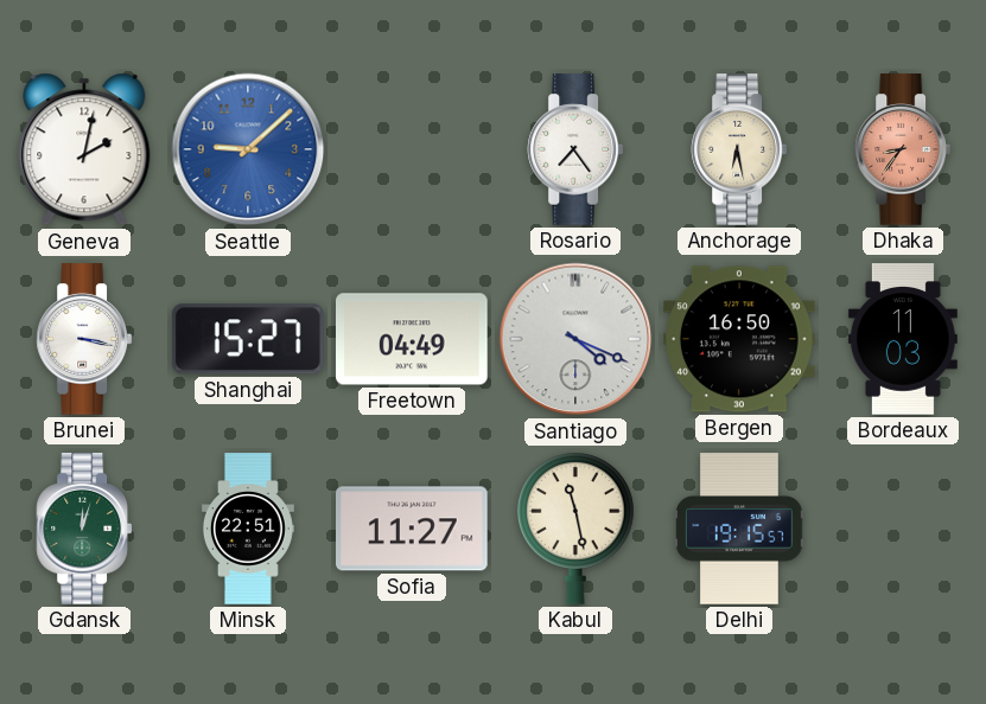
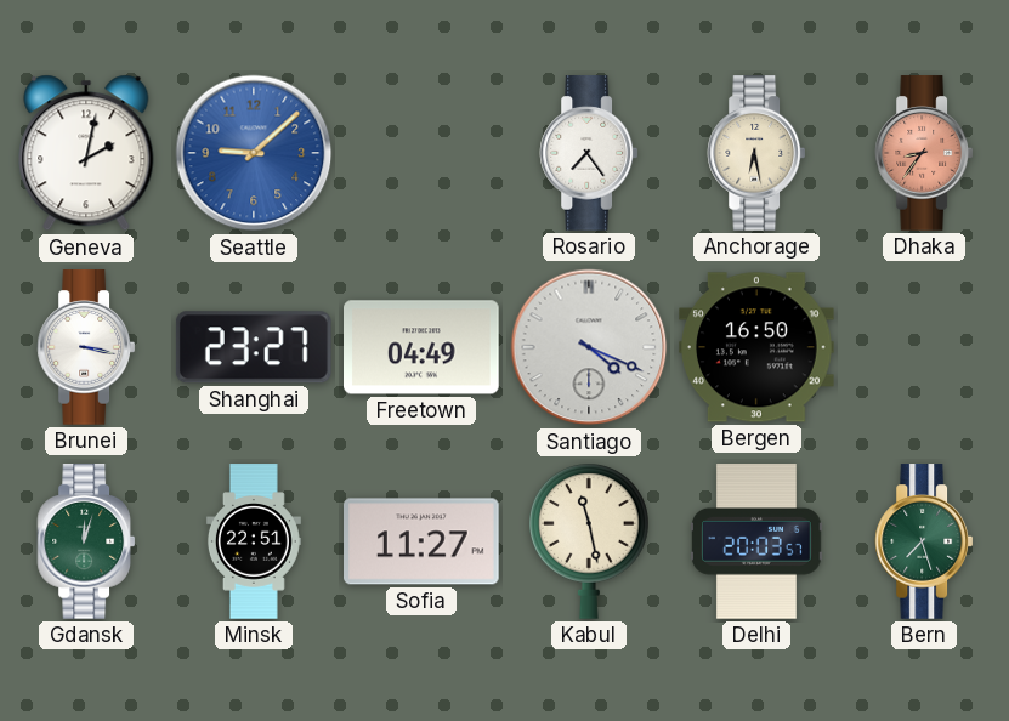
Shanghai: 15:27 -> 23:27 (254, 347)
Bordeaux: 11:03 -> none (903, 339)
Delhi: 19:15 -> 20:03 (758, 541)
Bern: none -> 7:27 (924, 541)
